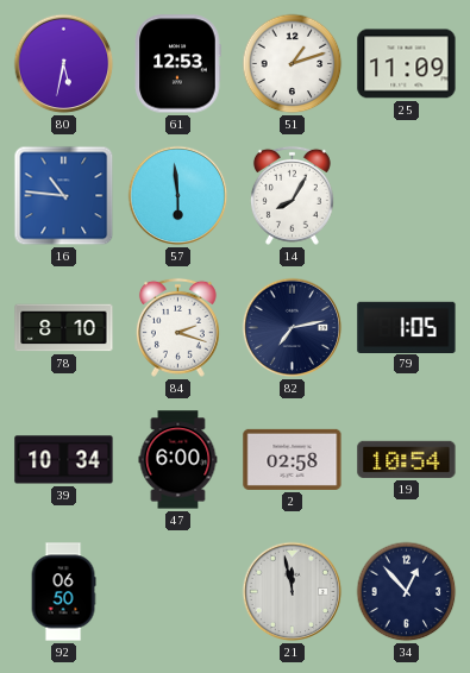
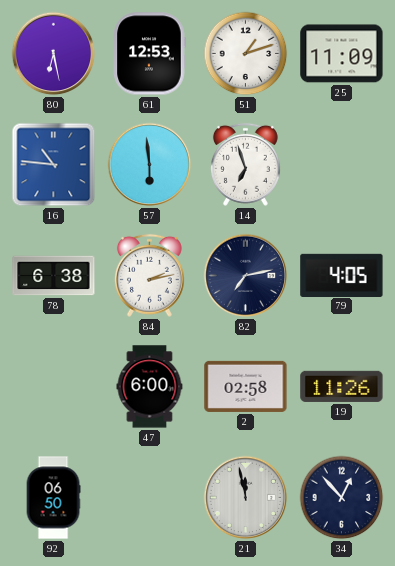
80: 5:32 -> 6:28 (54, 54)
14: 8:05 -> 6:57 (245, 164)
78: 8:10 -> 6:38 (54, 276)
84: 2:18 -> 2:13 (149, 275)
79: 1:05 -> 4:05 (342, 275)
39: 10:34 -> none (64, 460)
19: 10:54 -> 11:26 (342, 386)
